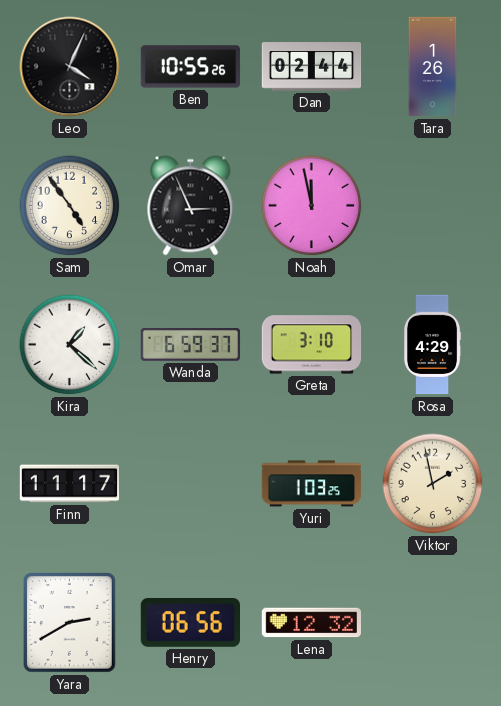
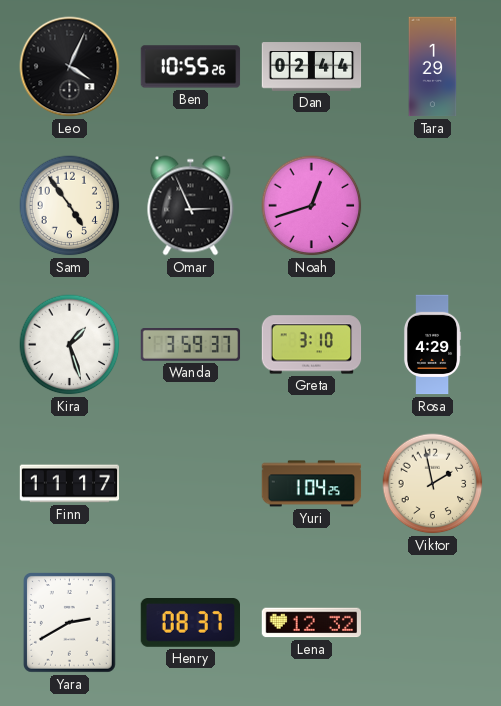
Tara: 1:26 -> 1:29 (433, 67)
Noah: 11:58 -> 12:42 (312, 206)
Kira: 1:22 -> 1:27 (70, 345)
Wanda: 6:59 -> 3:59 (191, 345)
Yuri: 1:03 -> 1:04 (312, 484)
Henry: 06:56 -> 08:37 (190, 623)
